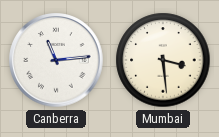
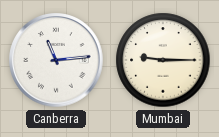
Mumbai: 3:29 -> 9:15 (163, 60)
